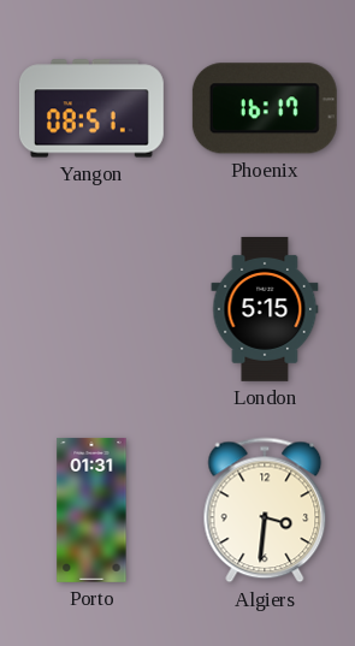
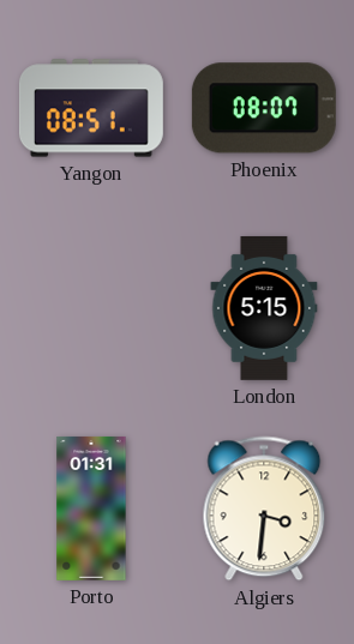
Phoenix: 16:17 -> 08:07 (264, 108)
